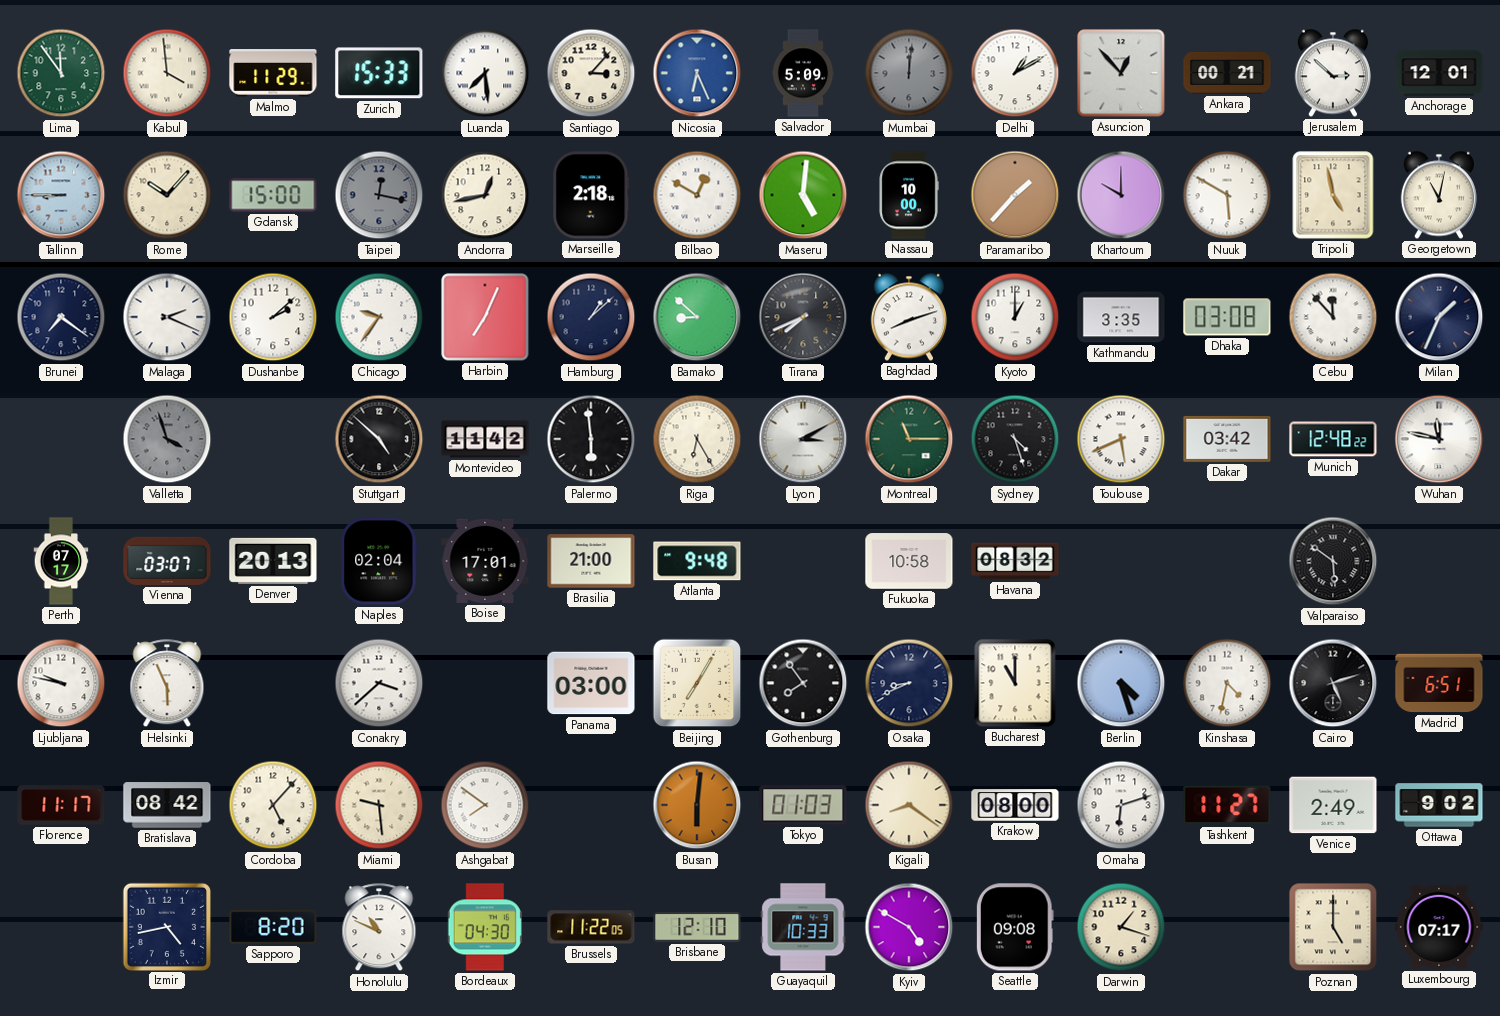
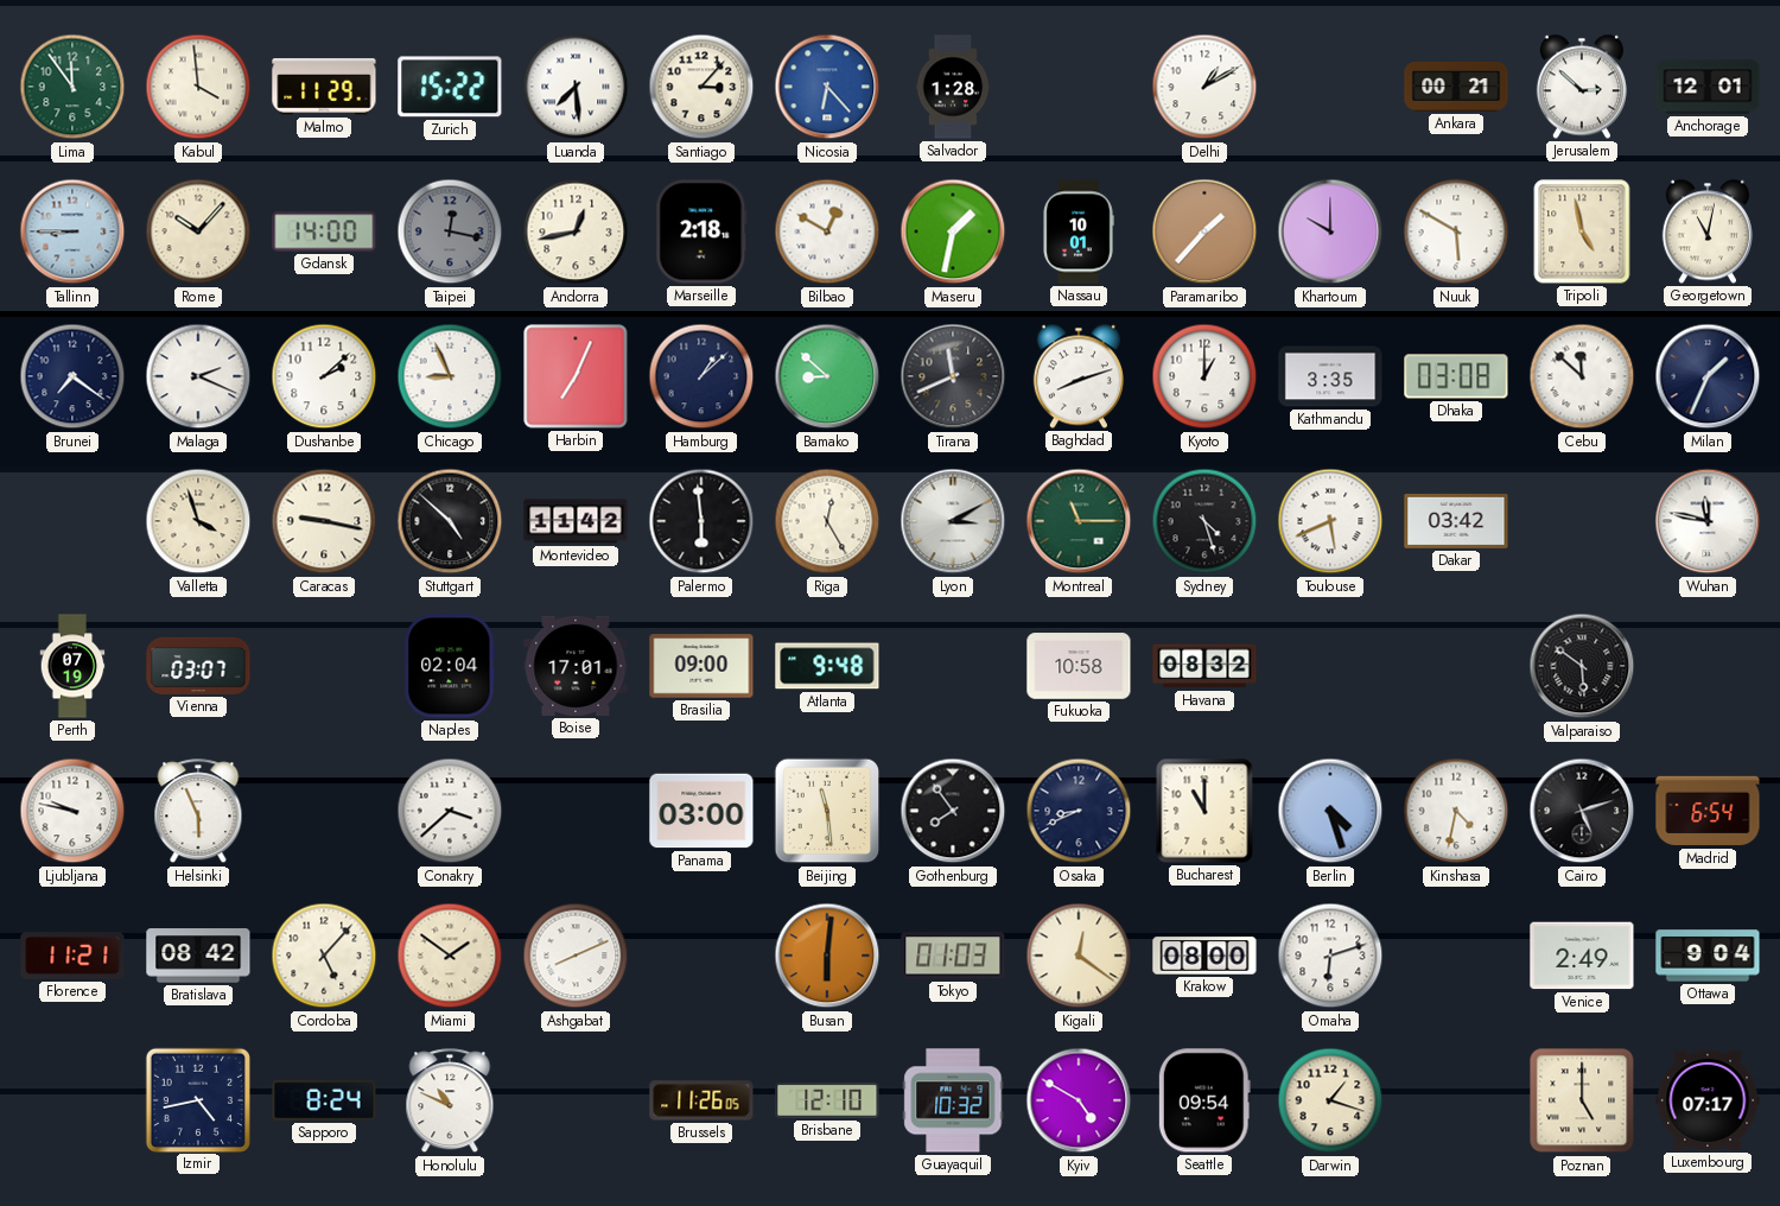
Zurich: 15:33 -> 15:22 (450, 87)
Nicosia: 6:26 -> 6:23 (827, 87)
Salvador: 5:09 -> 1:28 (953, 87)
Mumbai: 12:01 -> none (909, 73)
Asuncion: 12:53 -> none (1121, 73)
Gdansk: 15:00 -> 14:00 (324, 231)
Maseru: 5:01 -> 1:32 (953, 231)
Nassau: 10:00 -> 10:01 (1079, 231)
Chicago: 9:36 -> 8:56 (450, 376)
Tirana: 7:41 -> 11:41 (953, 376)
Cebu: 11:53 -> 11:52 (1582, 376)
Valletta dial: grey -> cream (198, 521)
Caracas: none -> 9:17 (324, 521)
Riga: 6:25 -> 12:25 (827, 521)
Munich: 12:48 -> none (1333, 439)
Perth: 07:17 -> 07:19 (72, 666)
Denver: 20:13 -> none (273, 561)
Brasilia: 21:00 -> 09:00 (701, 666)
Beijing: 7:05 -> 11:29 (827, 811)
Madrid: 6:51 -> 6:54 (1708, 811)
Florence: 11:17 -> 11:21 (72, 956)
Miami: 9:29 -> 1:51 (450, 956)
Ashgabat: 7:51 -> 8:11 (576, 956)
Kigali: 8:21 -> 12:21 (1079, 956)
Tashkent: 11:27 -> none (1227, 805)
Ottawa: 9:02 -> 9:04 (1708, 956)
Sapporo: 8:20 -> 8:24 (324, 1100)
Bordeaux: 04:30 -> none (485, 927)
Brussels: 11:22 -> 11:26 (701, 1100)
Guayaquil: 10:33 -> 10:32 (953, 1100)
Seattle: 09:08 -> 09:54 (1204, 1100)
